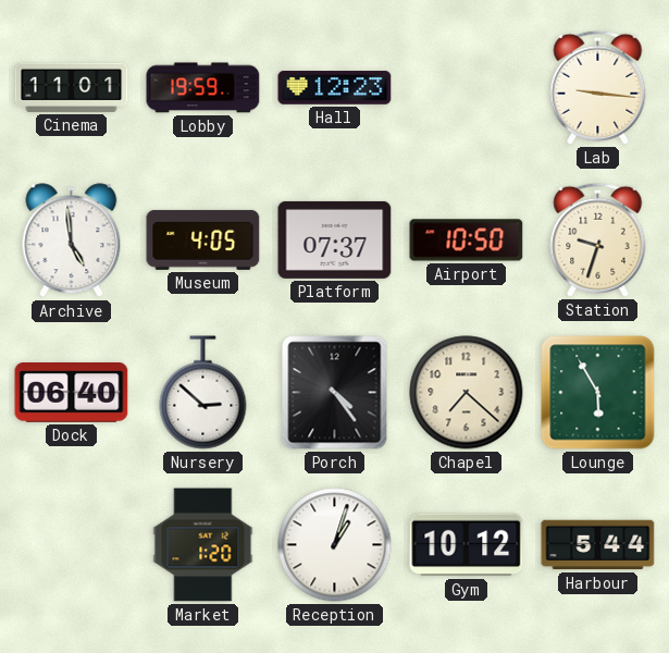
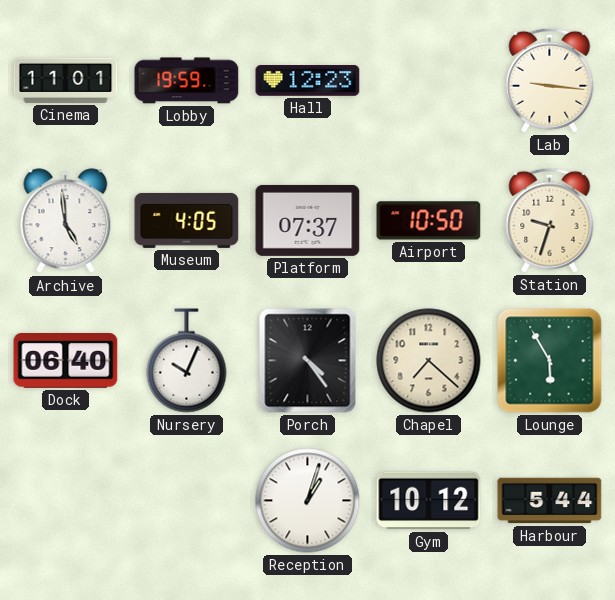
Nursery: 2:52 -> 10:04 (187, 361)
Market: 1:20 -> none (203, 545)
